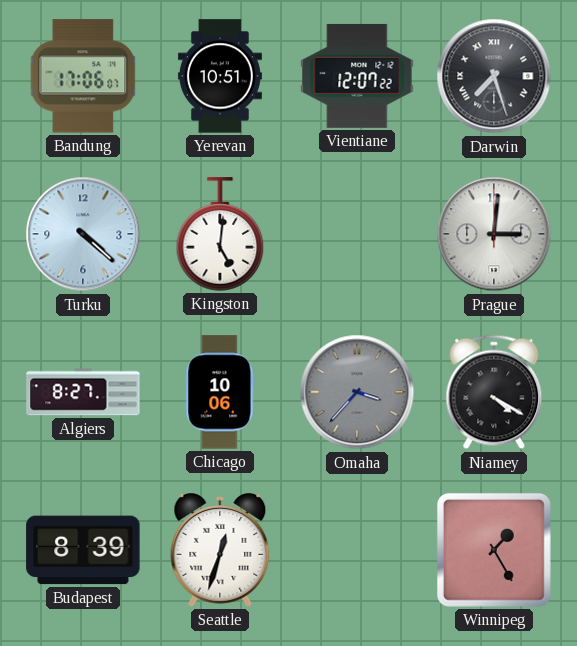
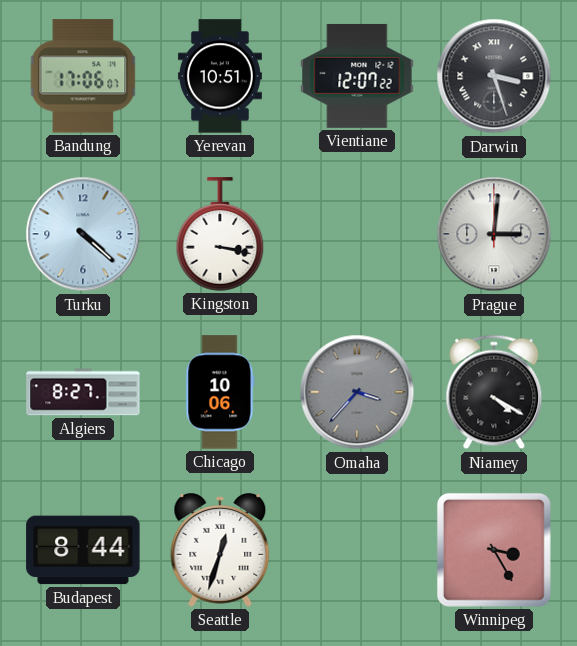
Darwin: 7:27 -> 3:27 (494, 76)
Kingston: 5:01 -> 3:17 (220, 234)
Budapest: 8:39 -> 8:44 (83, 550)
Winnipeg: 1:25 -> 3:25 (494, 550)
